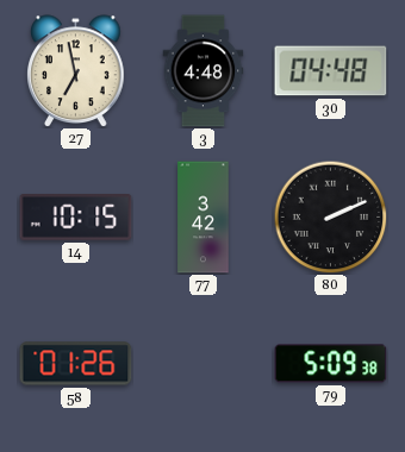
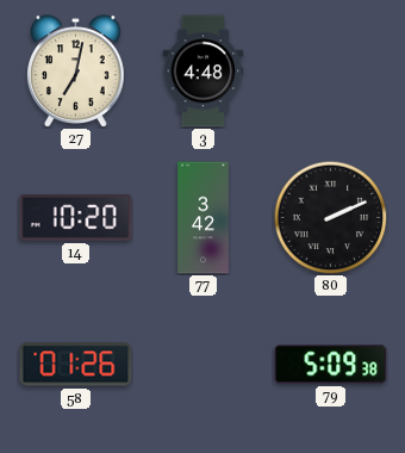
27: 6:58 -> 7:02 (76, 70)
30: 04:48 -> none (331, 71)
14: 10:15 -> 10:20 (76, 218)
